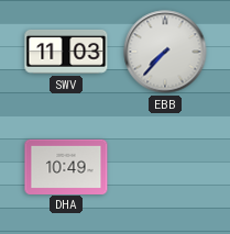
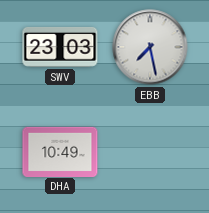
SWV: 11:03 -> 23:03 (60, 47)
EBB: 7:37 -> 7:28 (150, 47)
